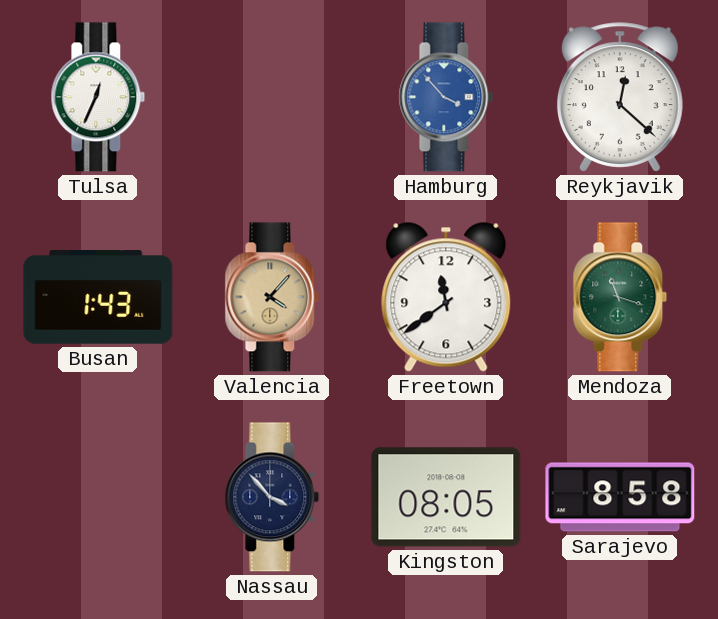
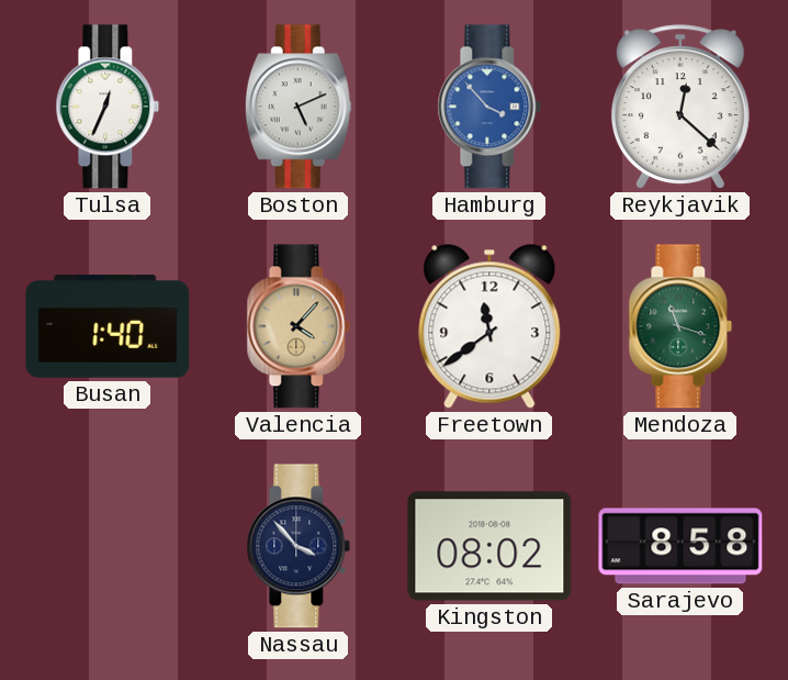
Boston: none -> 5:11 (299, 107)
Busan: 1:43 -> 1:40 (108, 327)
Kingston: 08:05 -> 08:02 (489, 546)
